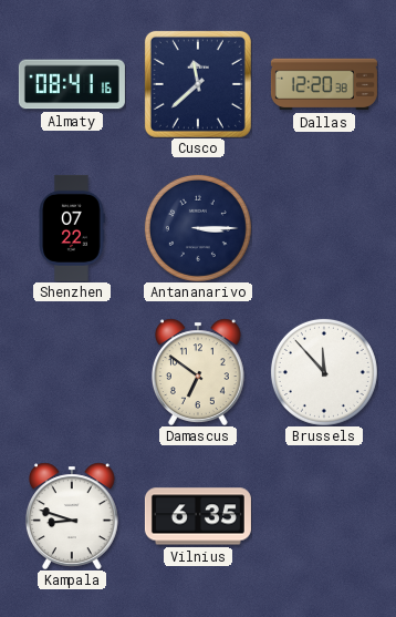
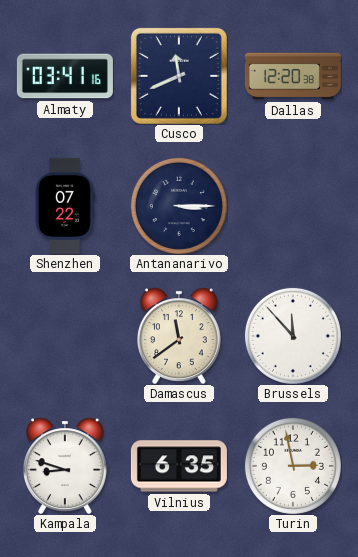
Almaty: 08:41 -> 03:41 (65, 76)
Cusco: 11:38 -> 11:41 (179, 76)
Damascus: 6:51 -> 11:39 (179, 336)
Turin: none -> 2:58 (293, 466)
